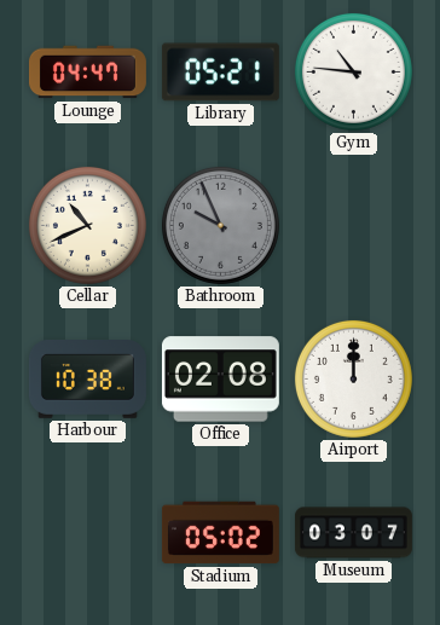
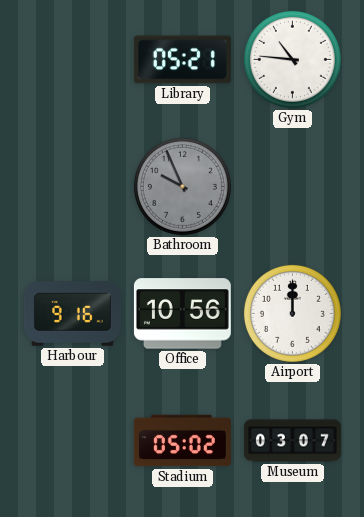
Lounge: 04:47 -> none (87, 73)
Cellar: 10:41 -> none (87, 225)
Harbour: 10:38 -> 9:16 (72, 314)
Office: 02:08 -> 10:56 (182, 314)
